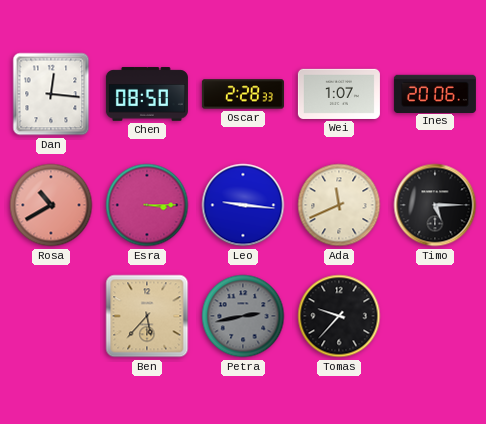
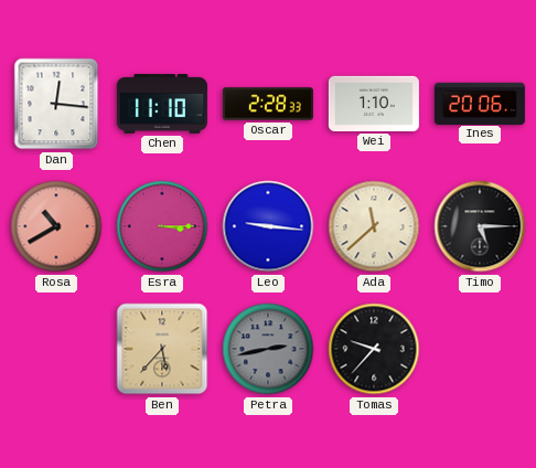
Chen: 08:50 -> 11:10 (162, 104)
Wei: 1:07 -> 1:10 (374, 104)
Ada: 11:41 -> 11:38 (374, 226)
